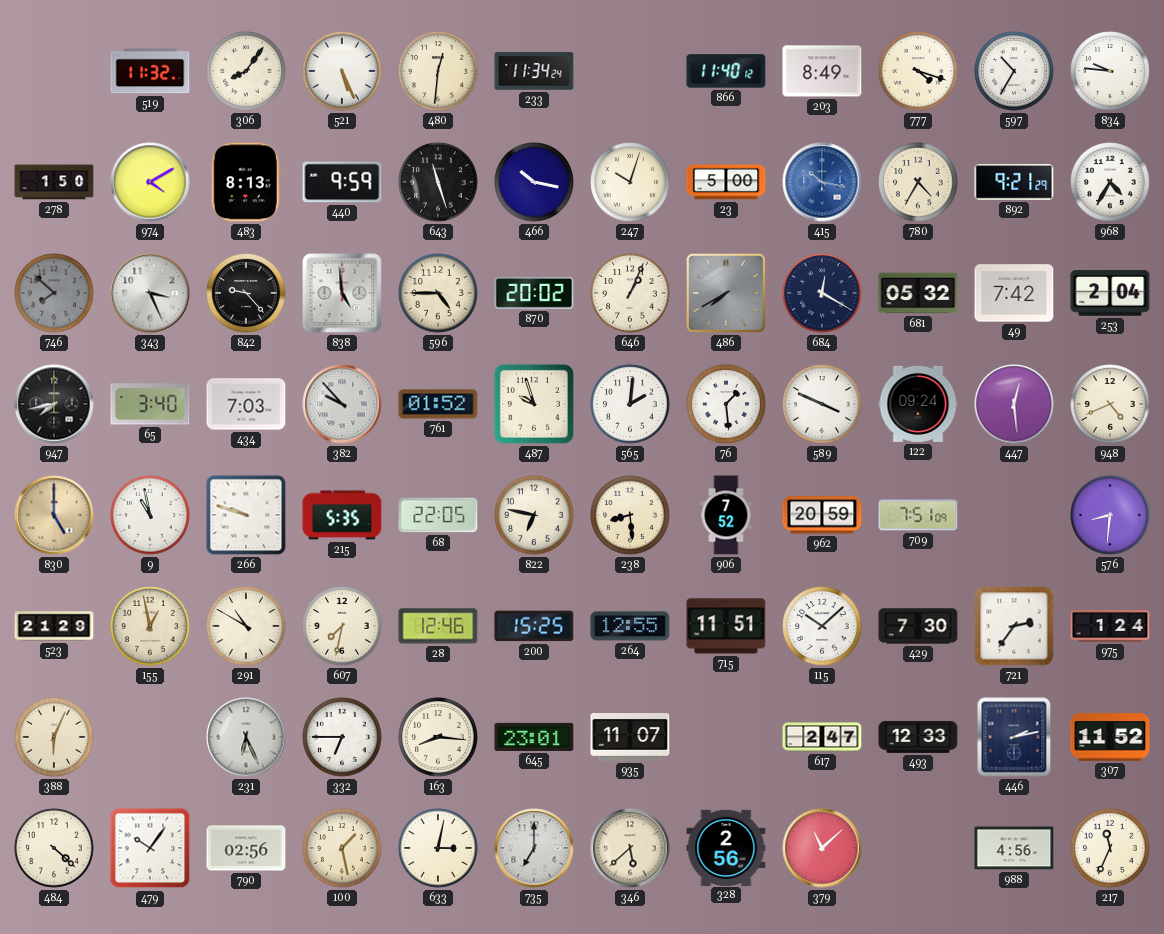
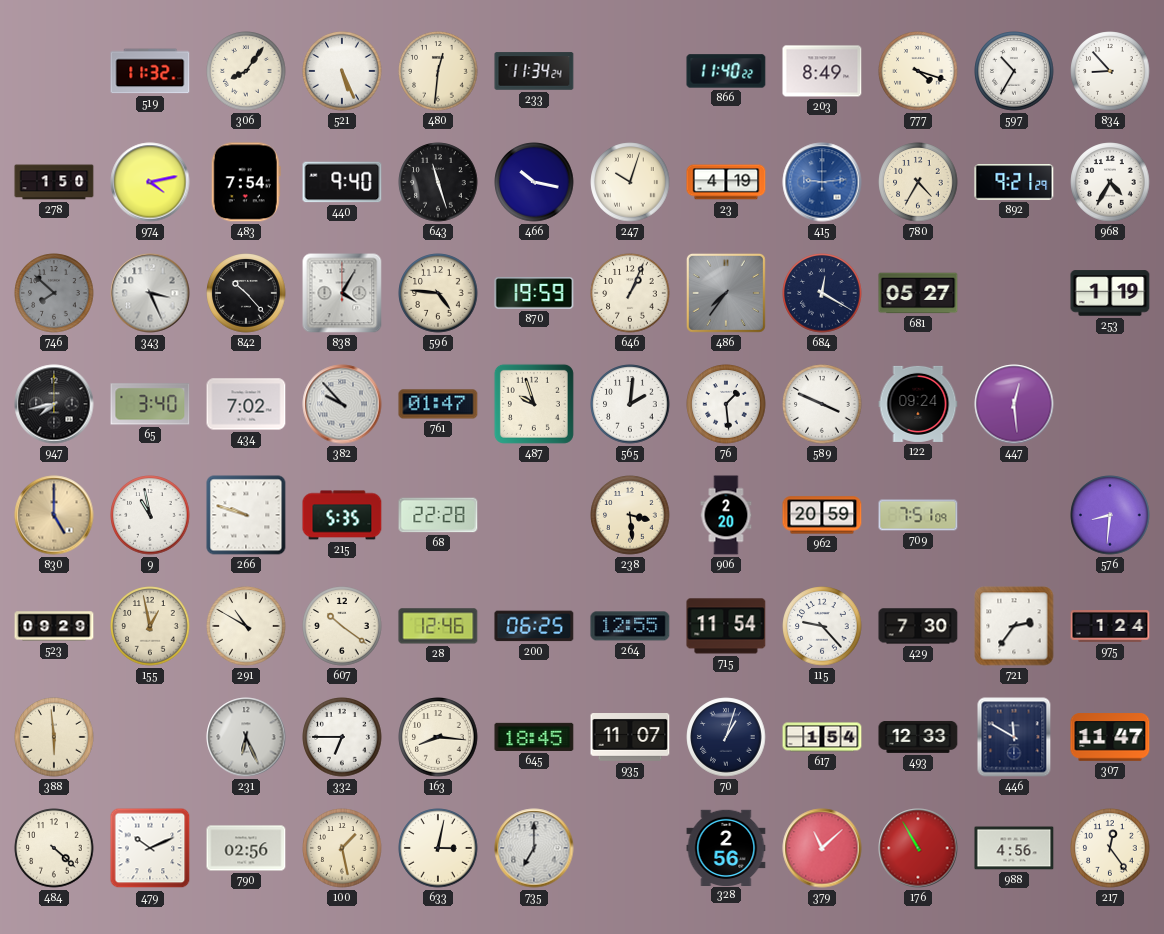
866: 11:40:12 -> 11:40:22 (726, 71)
834: 9:46 -> 8:53 (1110, 71)
974: 4:10 -> 4:13 (150, 182)
483: 8:13 -> 7:54 (246, 182)
440: 9:59 -> 9:40 (342, 182)
23: 5:00 -> 4:19 (726, 182)
415: 10:17 -> 9:14 (822, 182)
842: 9:23 -> 10:23 (246, 293)
838: 4:59 -> 4:05 (342, 293)
596: 4:45 -> 4:46 (438, 293)
870: 20:02 -> 19:59 (534, 293)
486: 7:40 -> 7:36 (726, 293)
681: 05:32 -> 05:27 (918, 293)
49: 7:42 -> none (1014, 293)
253: 2:04 -> 1:19 (1110, 293)
434: 7:03 -> 7:02 (246, 404)
761: 01:52 -> 01:47 (438, 404)
948: 4:41 -> none (1110, 404)
68: 22:05 -> 22:28 (438, 515)
822: 6:47 -> none (534, 515)
238: 8:29 -> 3:29 (630, 515)
906: 7:52 -> 2:20 (726, 515)
523: 21:29 -> 09:29 (54, 626)
607: 7:32 -> 10:21 (342, 626)
200: 15:25 -> 06:25 (534, 626)
715: 11:51 -> 11:54 (726, 626)
115: 10:08 -> 9:23 (822, 626)
388: 6:04 -> 5:59 (54, 737)
645: 23:01 -> 18:45 (534, 737)
70: none -> 1:03 (726, 737)
617: 2:47 -> 1:54 (822, 737)
446: 2:13 -> 11:50 (1014, 737)
307: 11:52 -> 11:47 (1110, 737)
479: 10:06 -> 10:11 (150, 848)
346: 5:38 -> none (630, 848)
176: none -> 10:55 (918, 848)
217: 11:34 -> 12:24 (1110, 848)
